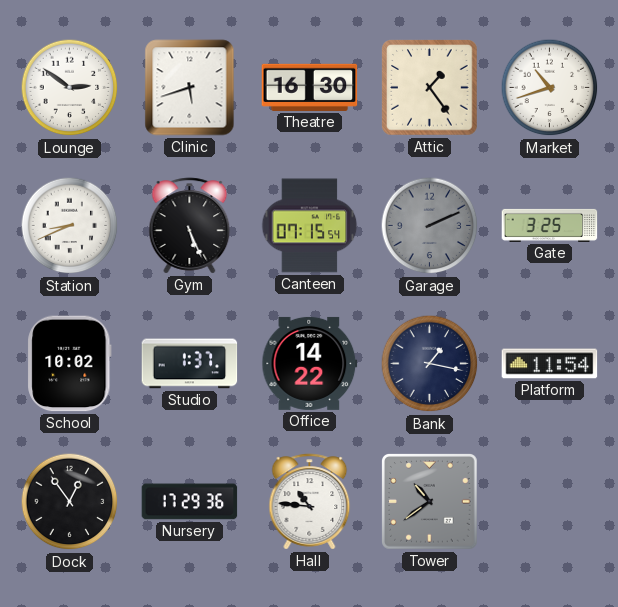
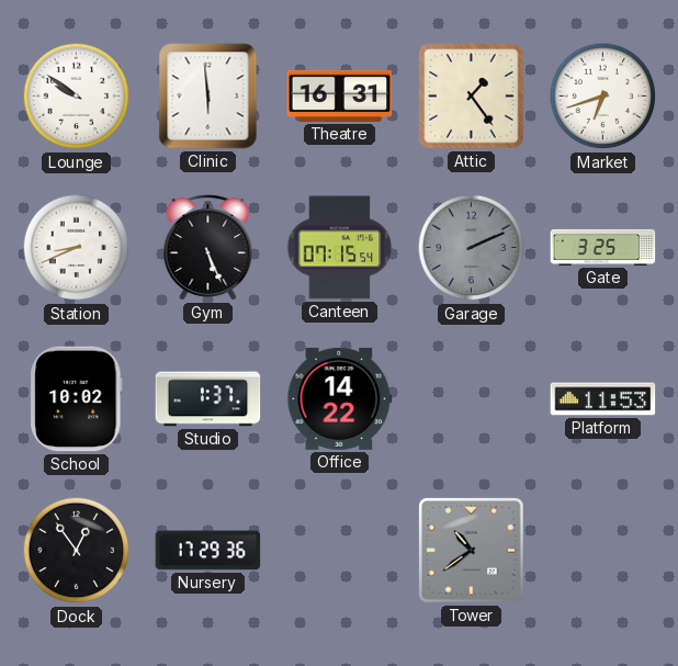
Lounge: 2:51 -> 9:51 (77, 97)
Clinic: 5:42 -> 5:59 (208, 97)
Theatre: 16:30 -> 16:31 (340, 95)
Market: 10:42 -> 6:42 (603, 97)
Bank: 1:17 -> none (430, 364)
Platform: 11:54 -> 11:53 (603, 399)
Hall: 10:46 -> none (310, 502)
